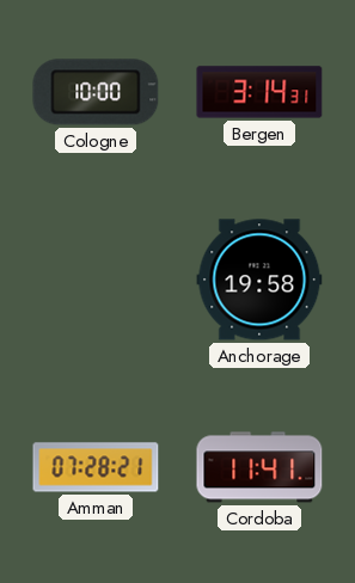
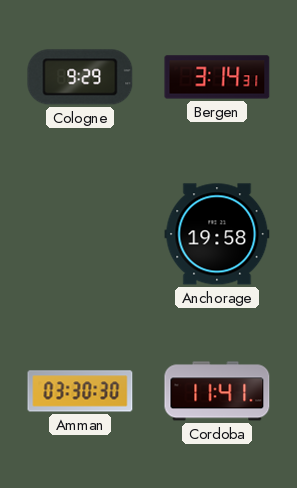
Cologne: 10:00 -> 9:29 (80, 77)
Amman: 07:28 -> 03:30 (80, 391)
